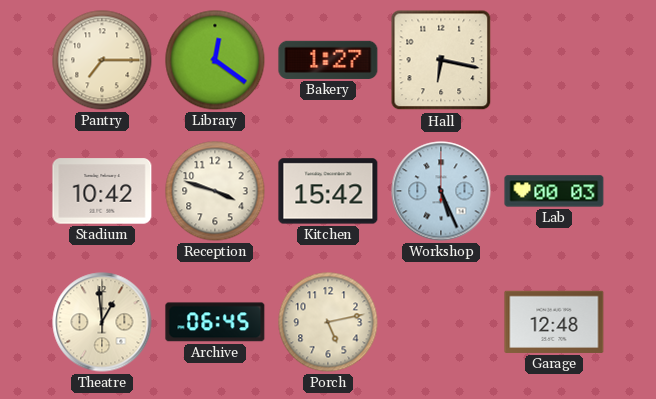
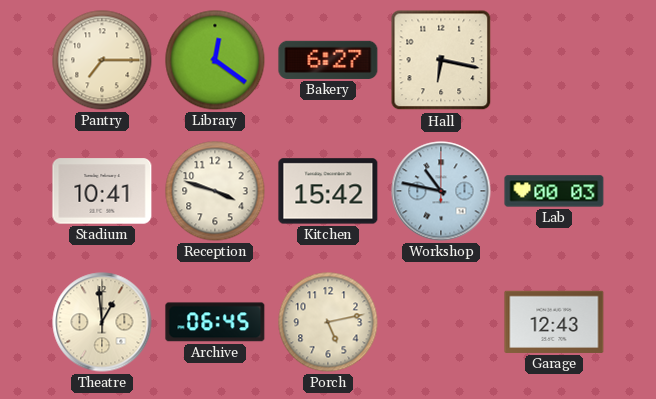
Bakery: 1:27 -> 6:27 (328, 60)
Stadium: 10:42 -> 10:41 (102, 191)
Workshop: 5:26 -> 10:47 (441, 191)
Garage: 12:48 -> 12:43 (554, 322)
